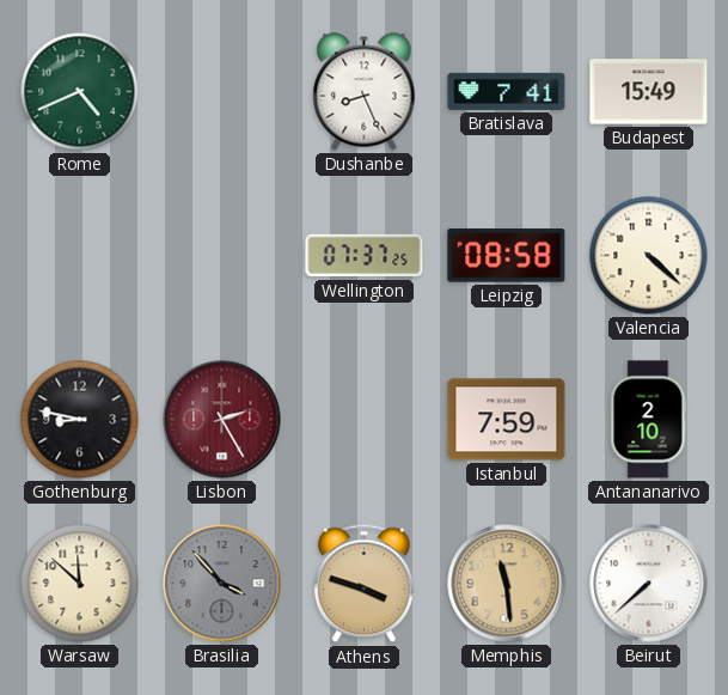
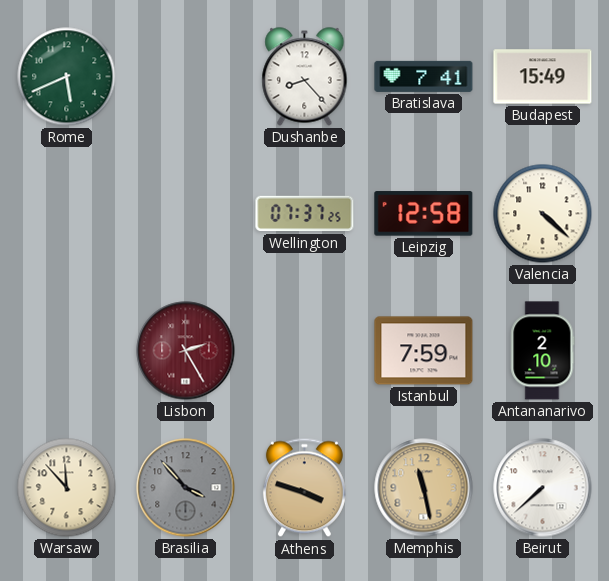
Rome: 4:41 -> 5:41 (67, 77)
Dushanbe: 8:26 -> 8:23 (305, 77)
Leipzig: 08:58 -> 12:58 (424, 214)
Gothenburg: 8:47 -> none (80, 420)
Warsaw: 11:52 -> 11:53 (67, 488)
Memphis: 11:29 -> 11:28 (424, 488)
